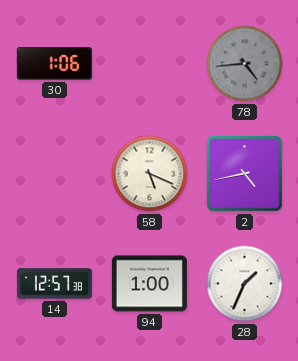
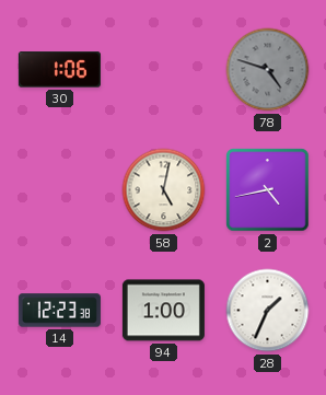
78: 4:44 -> 4:48 (268, 70)
58: 5:19 -> 5:02 (164, 190)
14: 12:57 -> 12:23 (59, 311)
